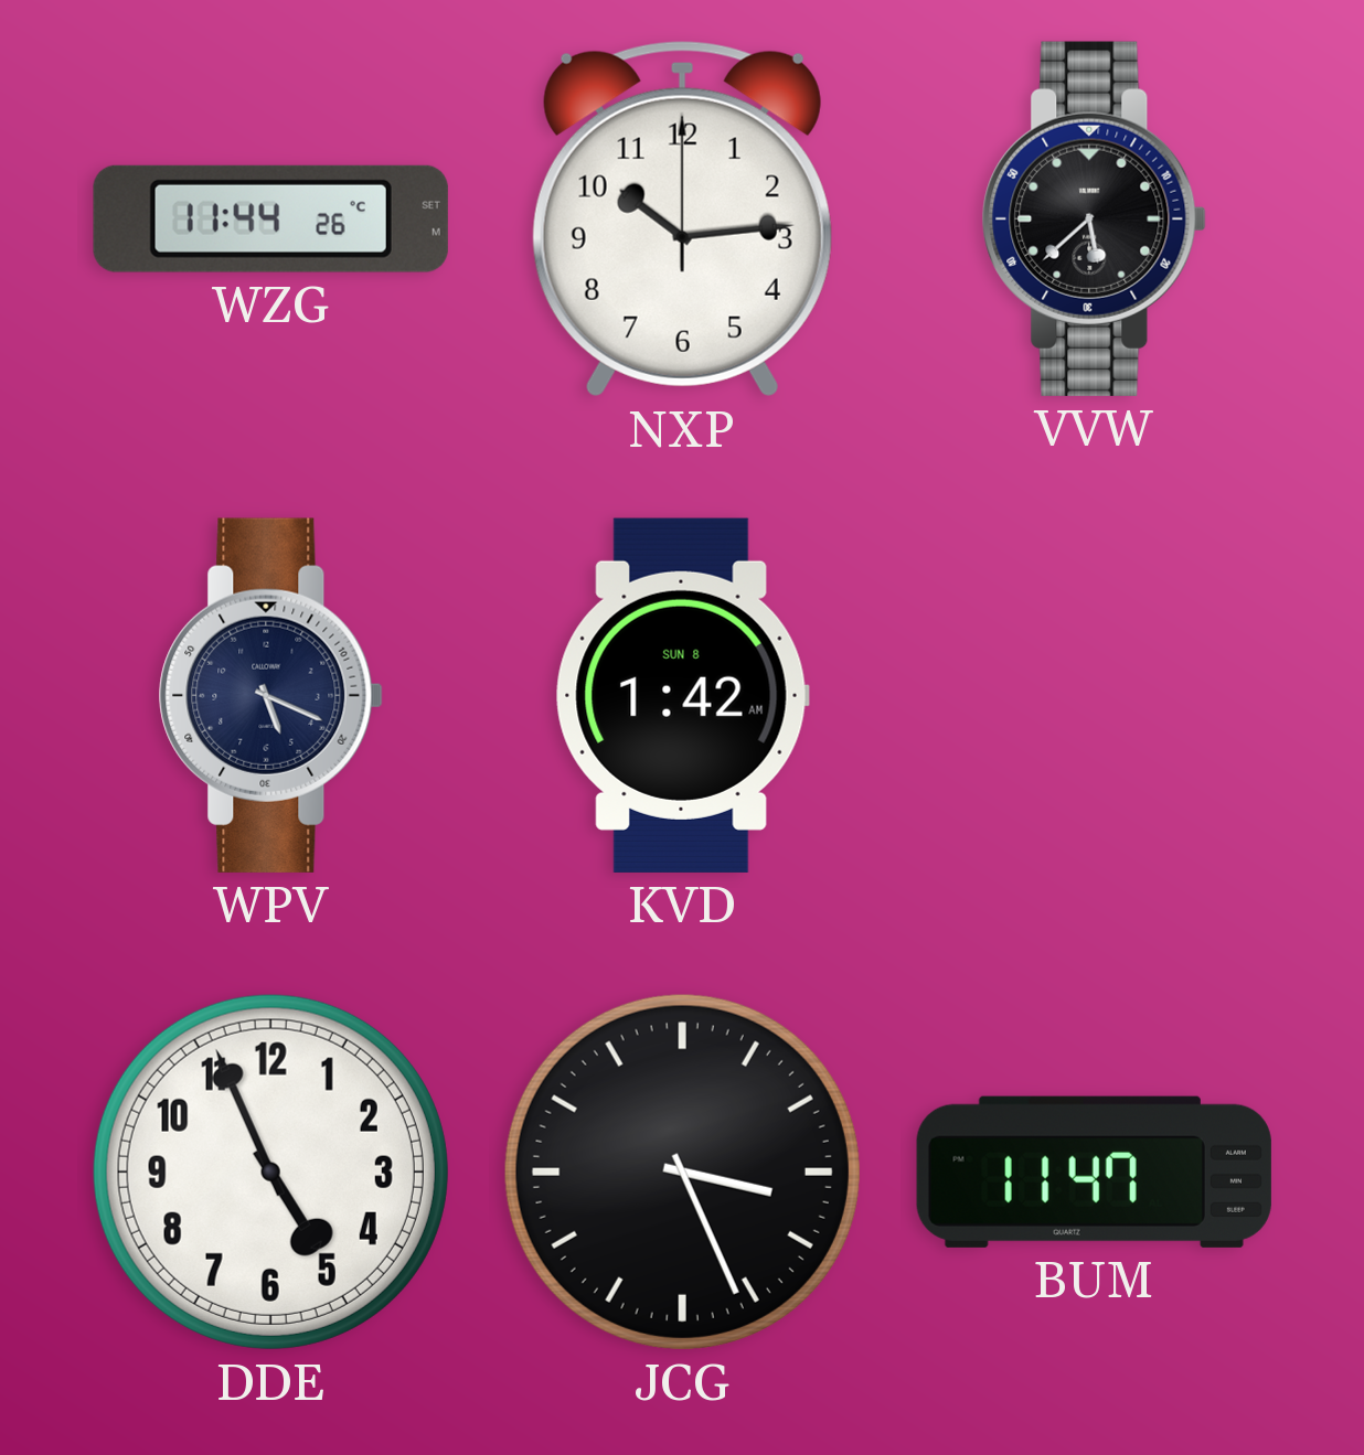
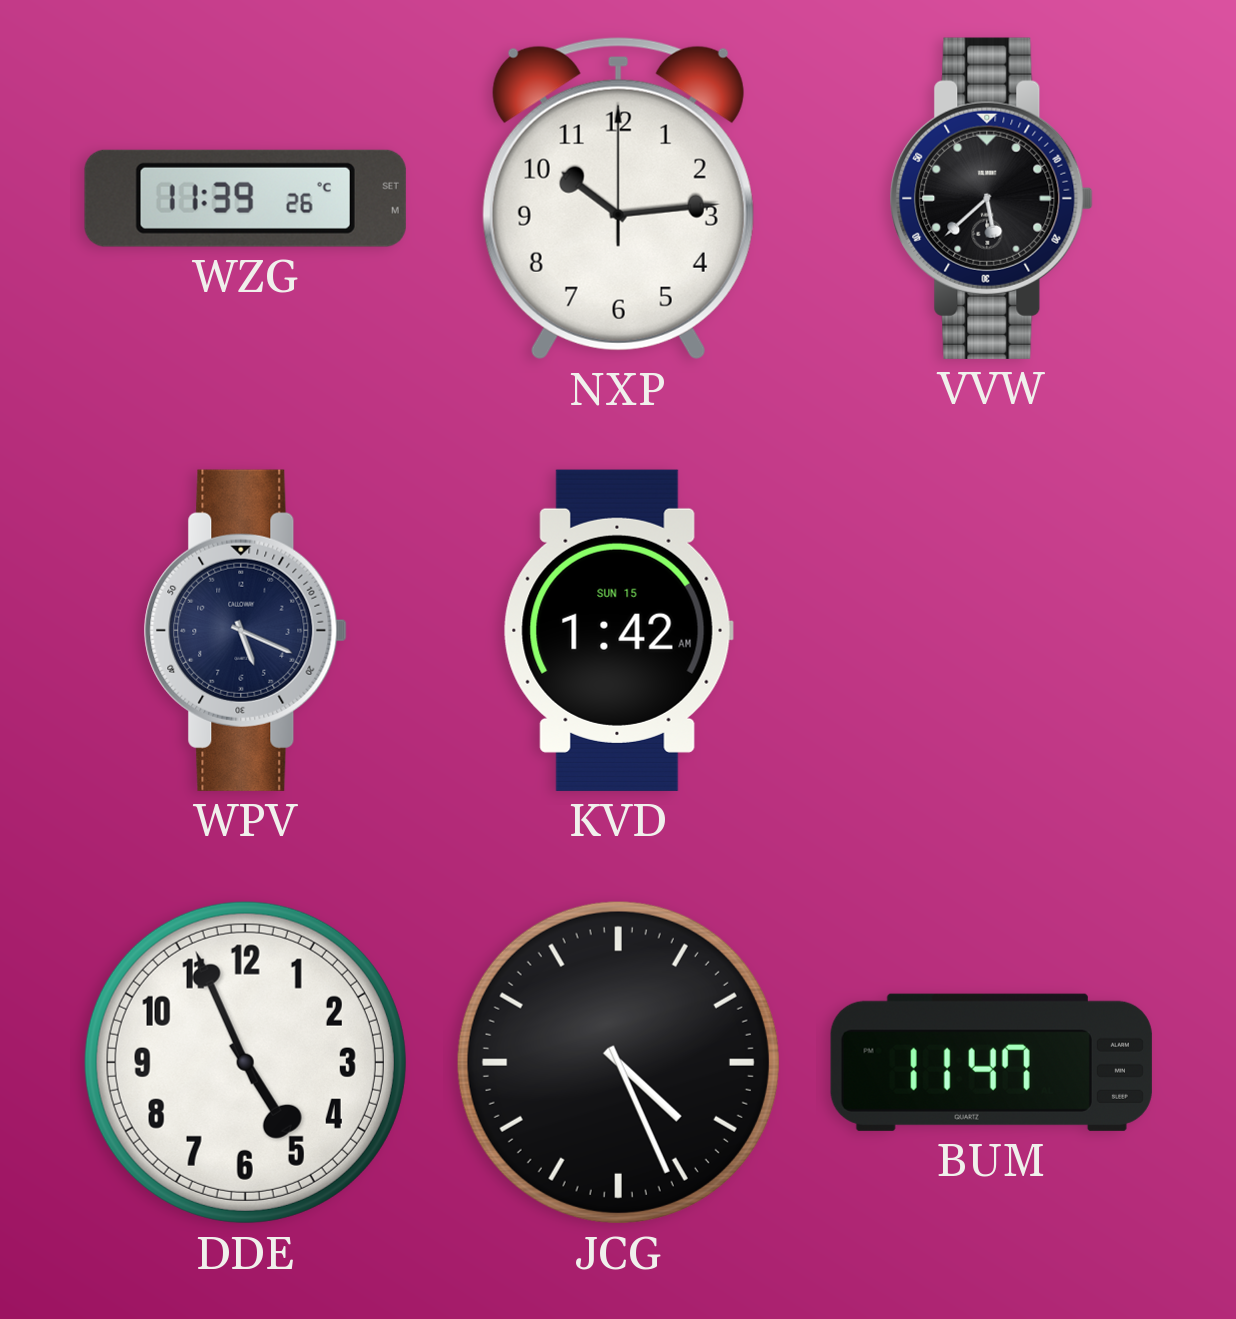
WZG: 11:44 -> 11:39 (245, 198)
KVD date: SUN 8 -> SUN 15 (618, 630)
JCG: 3:26 -> 4:26 (618, 1062)
